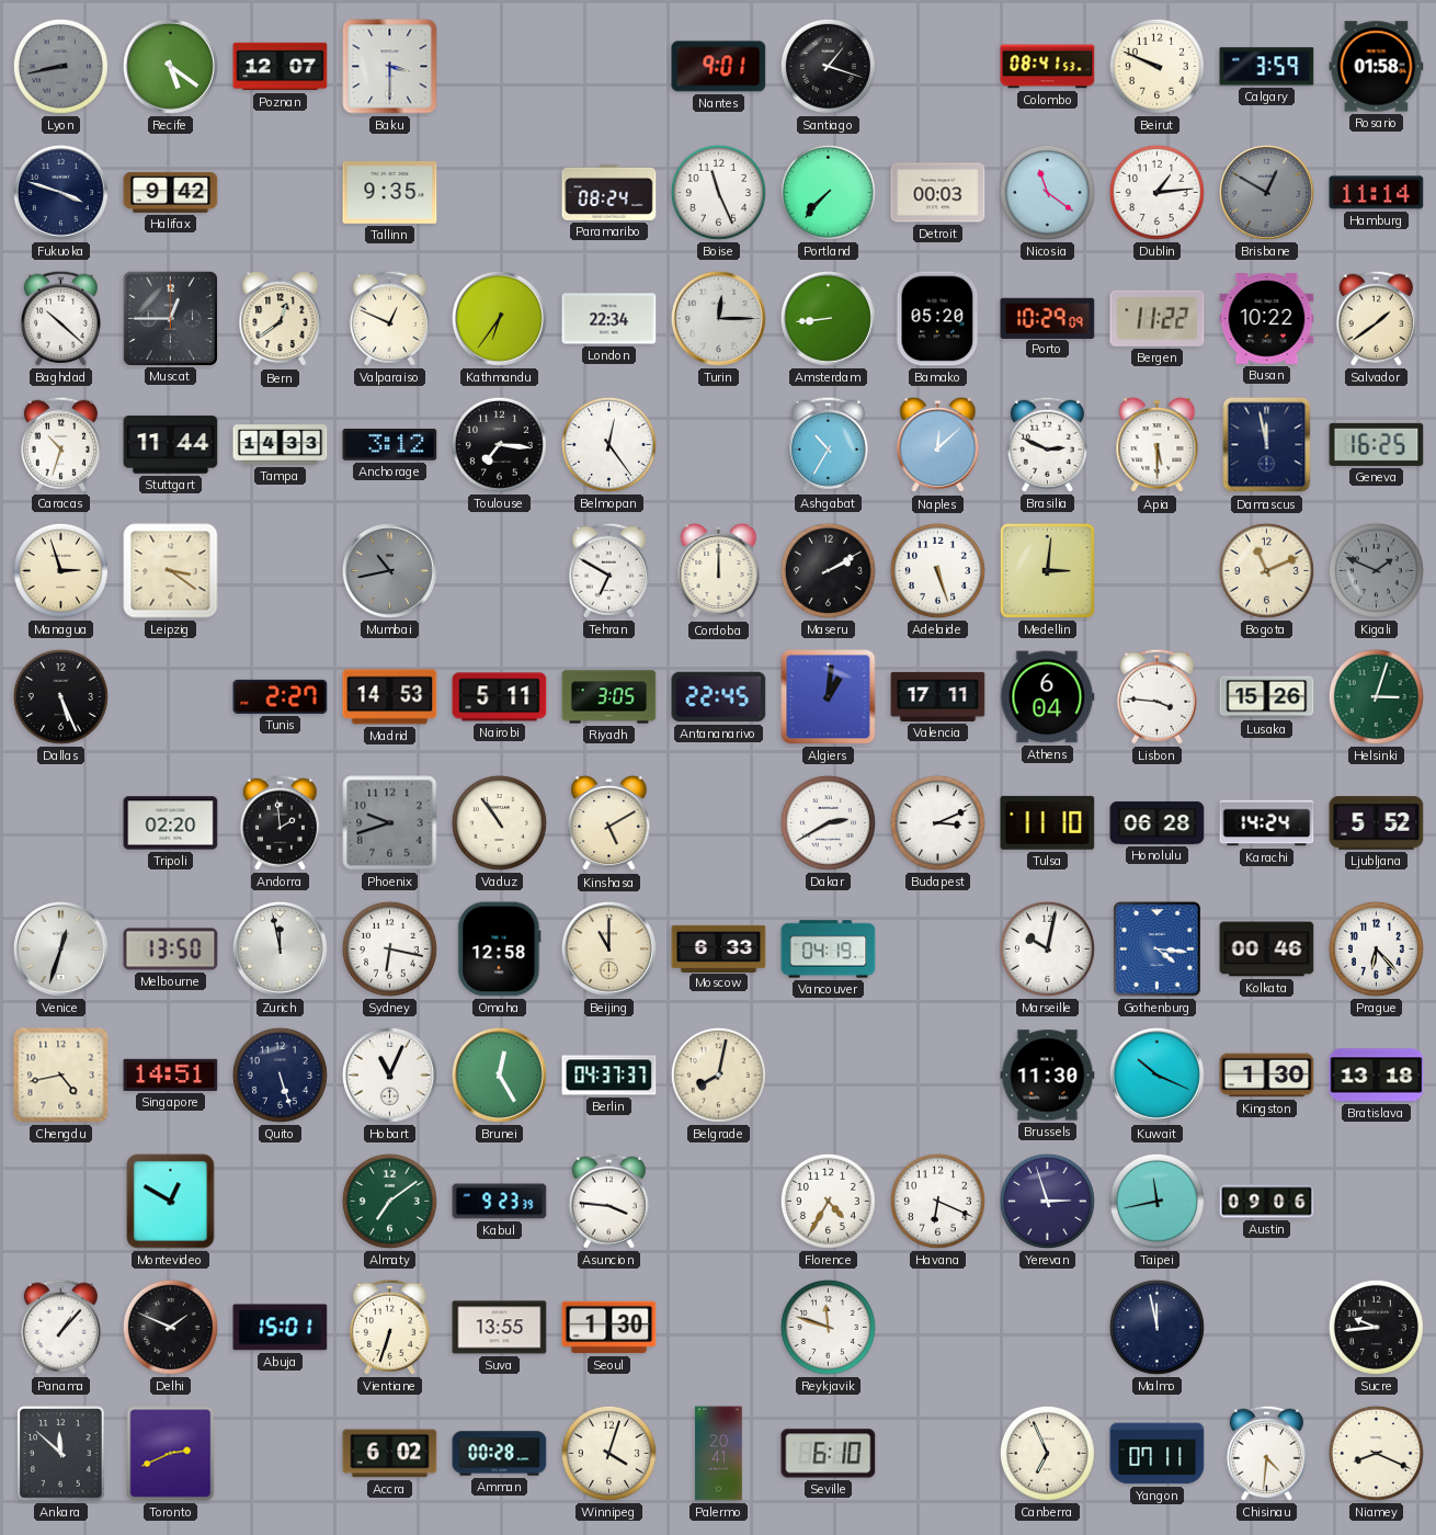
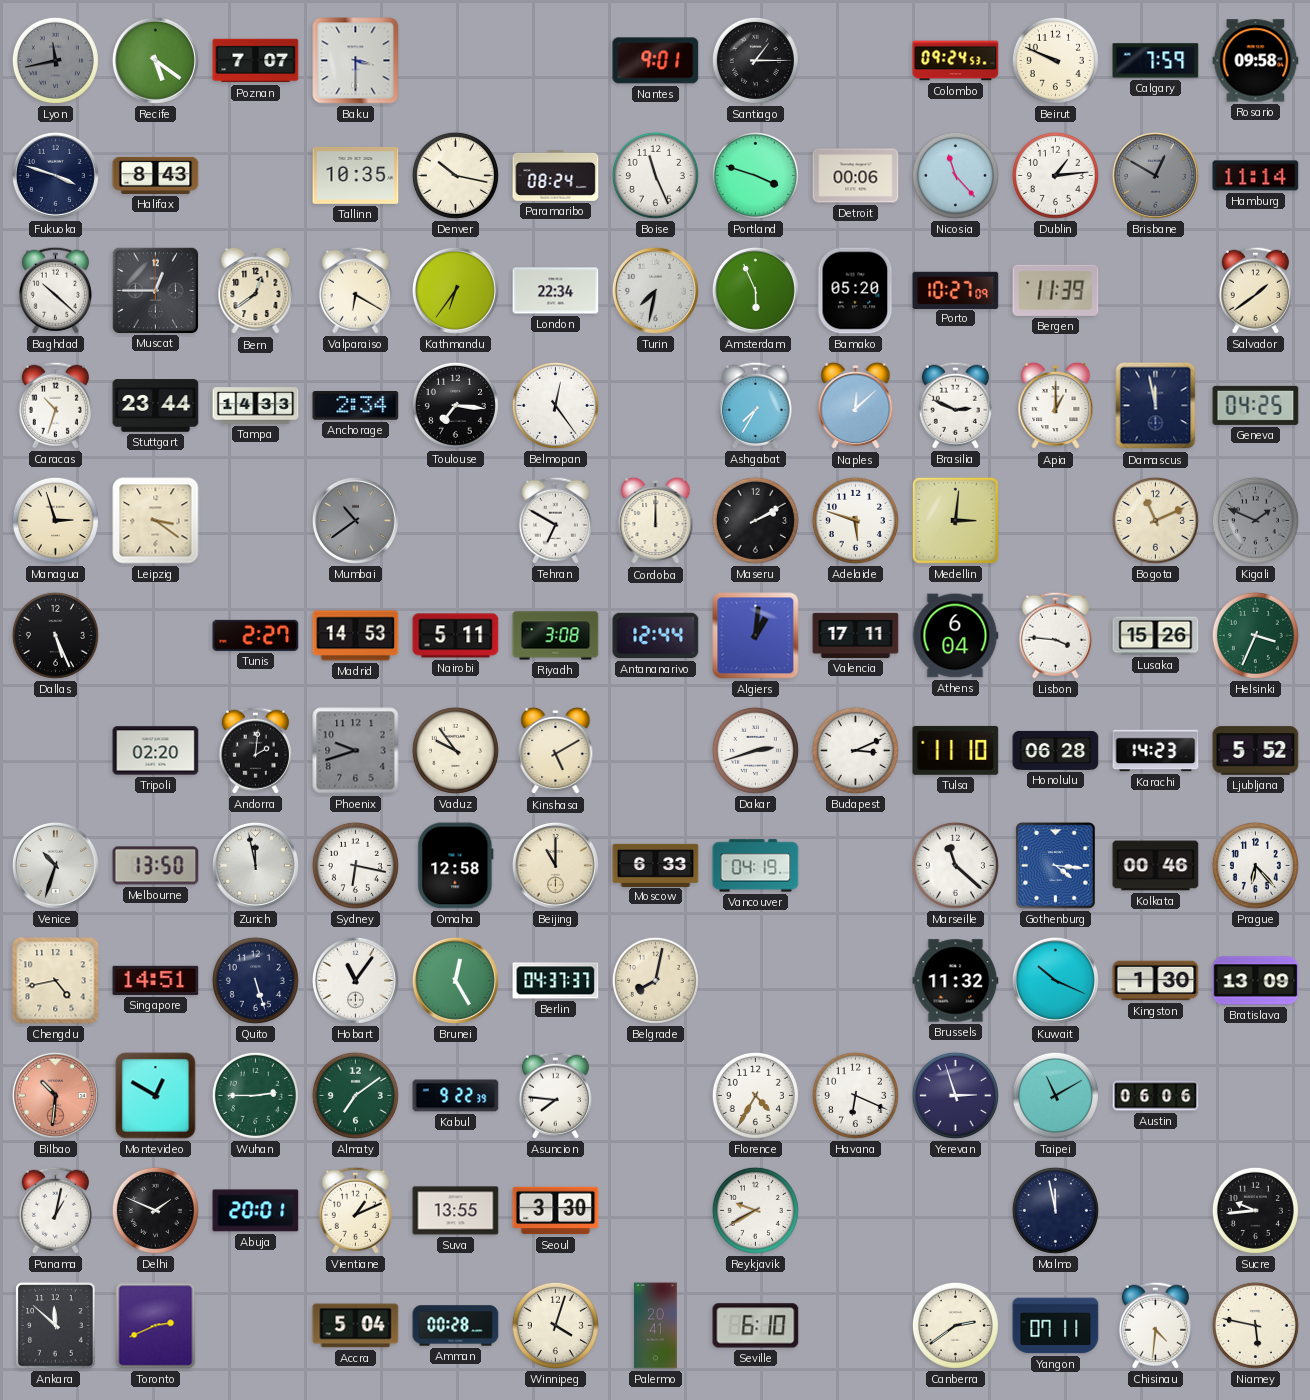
Lyon: 8:43 -> 11:43 (55, 60)
Poznan: 12:07 -> 7:07 (256, 61)
Santiago: 1:18 -> 1:15 (755, 60)
Colombo: 08:41 -> 09:24 (956, 61)
Calgary: 3:59 -> 7:59 (1156, 61)
Rosario: 01:58 -> 09:58 (1256, 61)
Halifax: 9:42 -> 8:43 (156, 175)
Tallinn: 9:35 -> 10:35 (356, 175)
Denver: none -> 10:17 (455, 175)
Portland: 7:37 -> 3:48 (755, 175)
Detroit: 00:03 -> 00:06 (856, 176)
Nicosia: 11:21 -> 11:23 (955, 175)
Valparaiso: 12:49 -> 6:20 (355, 290)
Turin: 12:15 -> 7:32 (655, 290)
Amsterdam: 8:44 -> 5:56 (755, 290)
Porto: 10:29 -> 10:27 (956, 290)
Bergen: 11:22 -> 11:39 (1056, 290)
Busan: 10:22 -> none (1267, 319)
Stuttgart: 11:44 -> 23:44 (156, 406)
Anchorage: 3:12 -> 2:34 (356, 406)
Ashgabat: 10:35 -> 7:35 (755, 405)
Apia: 5:30 -> 1:00 (1056, 406)
Geneva: 16:25 -> 04:25 (1256, 405)
Mumbai: 10:43 -> 10:39 (355, 520)
Adelaide: 5:27 -> 5:48 (855, 520)
Riyadh: 3:05 -> 3:08 (556, 636)
Antananarivo: 22:45 -> 12:44 (656, 636)
Helsinki: 3:03 -> 3:34 (1255, 635)
Andorra: 1:59 -> 2:01 (255, 750)
Vaduz: 10:54 -> 9:54 (455, 750)
Dakar: 2:40 -> 2:42 (755, 750)
Karachi: 14:24 -> 14:23 (1156, 751)
Venice: 12:33 -> 10:33 (55, 865)
Marseille: 10:02 -> 11:22 (955, 865)
Hobart: 11:04 -> 11:06 (355, 980)
Brussels: 11:30 -> 11:32 (956, 981)
Bratislava: 13:18 -> 13:09 (1256, 981)
Bilbao: none -> 10:31 (55, 1095)
Wuhan: none -> 2:45 (255, 1095)
Kabul: 9:23 -> 9:22 (456, 1096)
Asuncion: 3:46 -> 7:46 (555, 1095)
Taipei: 11:43 -> 11:10 (1055, 1095)
Austin: 09:06 -> 06:06 (1156, 1096)
Panama: 1:07 -> 1:02 (55, 1210)
Abuja: 15:01 -> 20:01 (256, 1211)
Vientiane: 6:33 -> 1:11 (355, 1210)
Seoul: 1:30 -> 3:30 (556, 1211)
Reykjavik: 11:48 -> 9:40 (755, 1210)
Accra: 6:02 -> 5:04 (356, 1326)
Canberra: 6:56 -> 2:39 (955, 1325)
Niamey: 8:19 -> 5:47 (1255, 1325)
